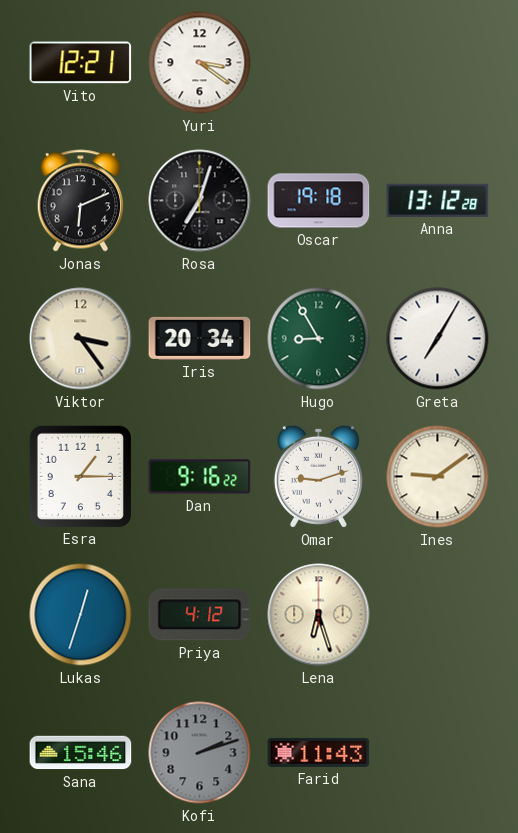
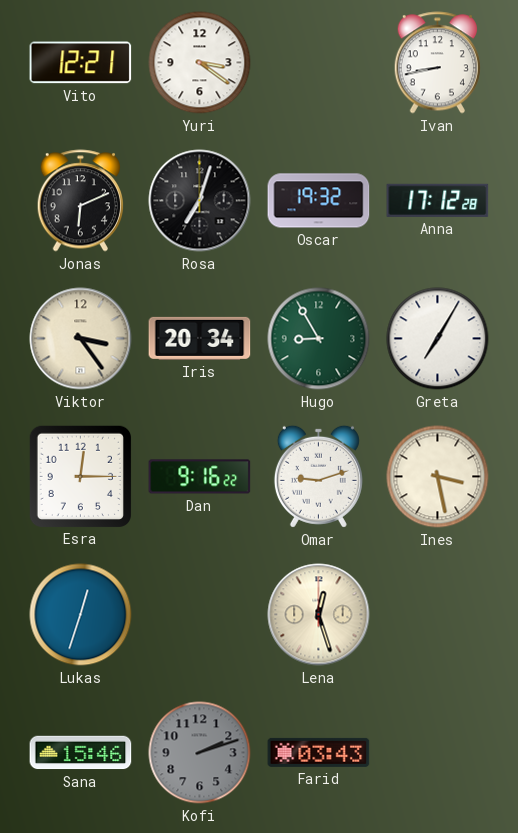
Ivan: none -> 8:43 (437, 63)
Oscar: 19:18 -> 19:32 (319, 201)
Anna: 13:12 -> 17:12 (438, 200)
Esra: 1:15 -> 12:15 (80, 476)
Ines: 9:09 -> 3:28 (438, 477)
Priya: 4:12 -> none (200, 615)
Lena: 6:27 -> 12:27 (319, 615)
Farid: 11:43 -> 03:43 (319, 752)
